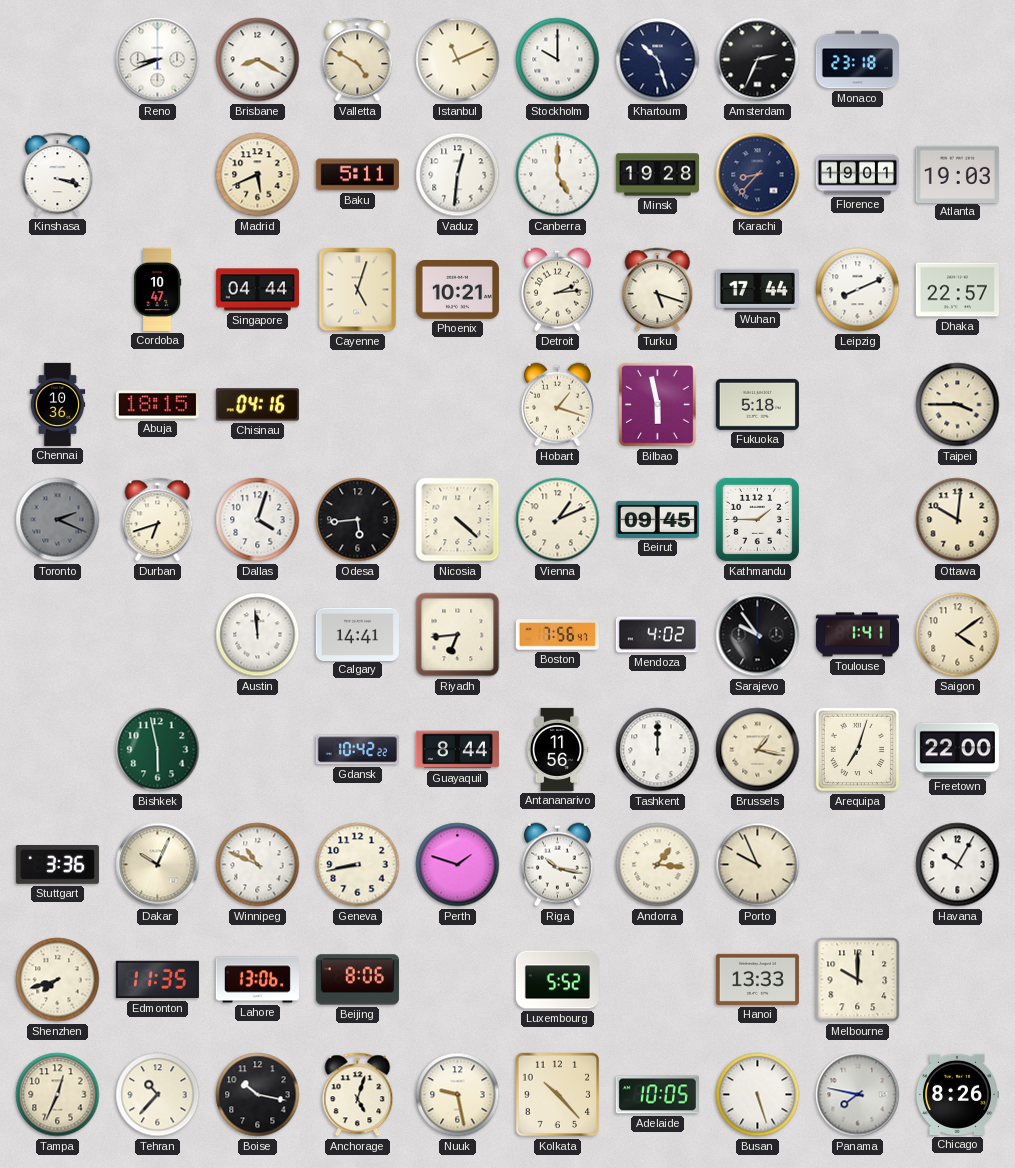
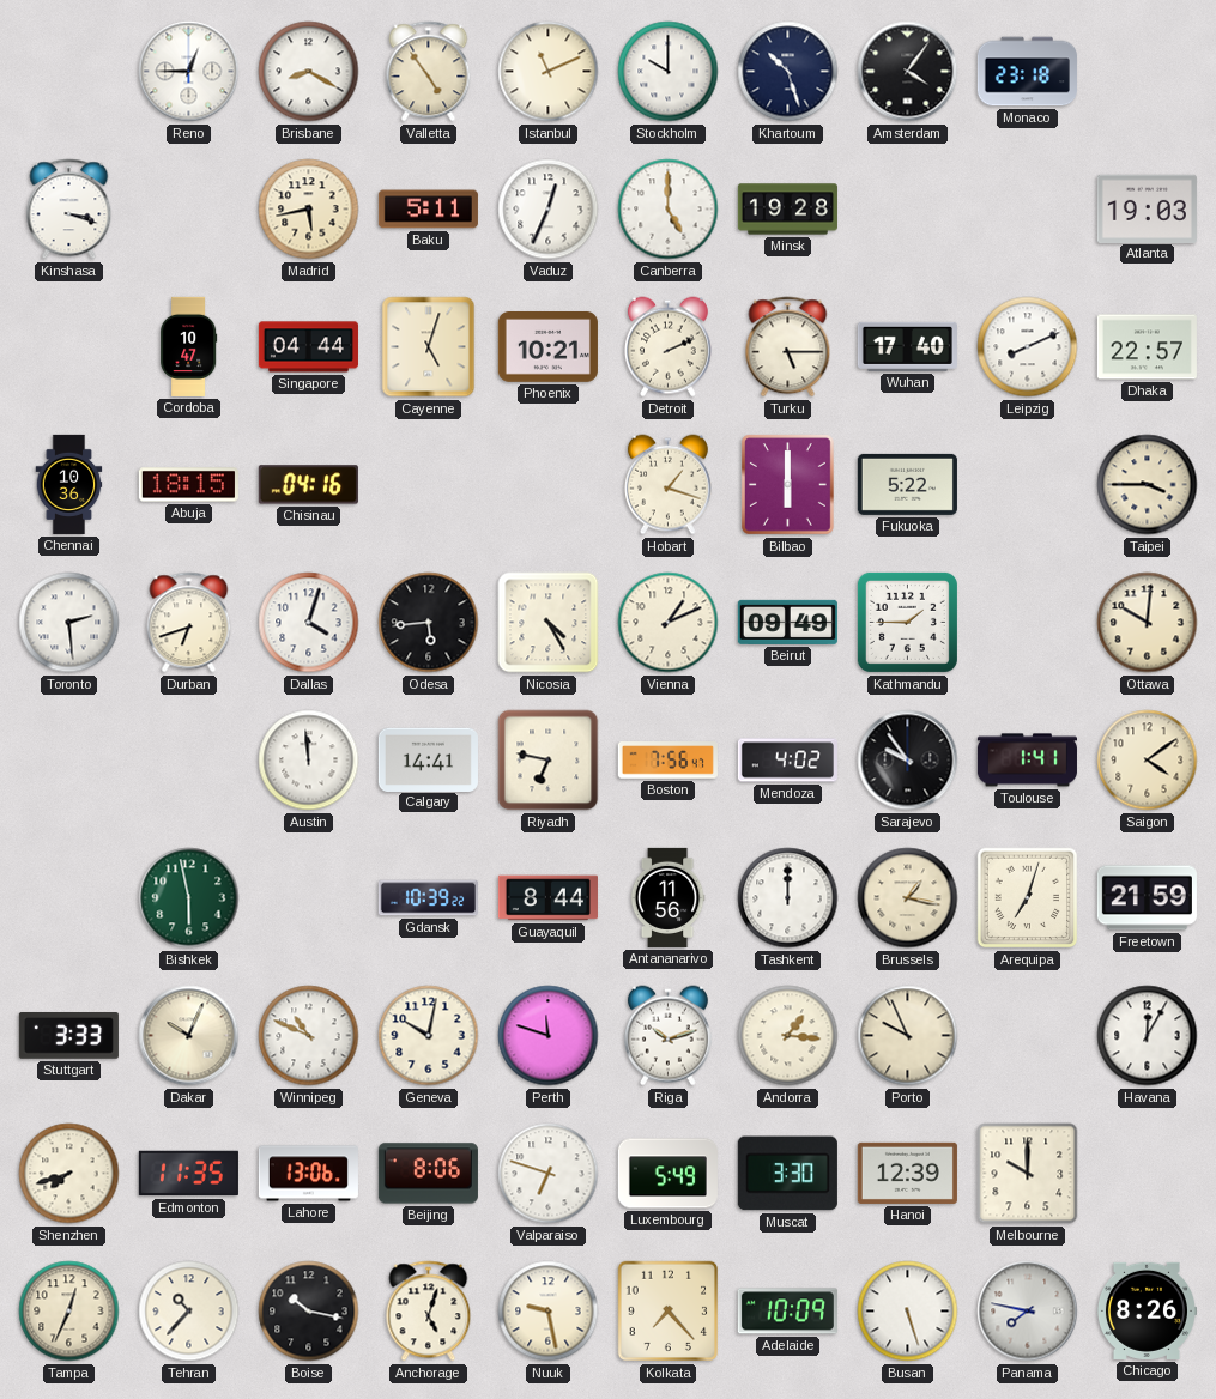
Reno: 8:41 -> 12:45 (189, 72)
Valletta: 4:50 -> 4:54 (429, 72)
Amsterdam: 2:34 -> 4:06 (908, 72)
Madrid: 5:41 -> 5:43 (309, 210)
Vaduz: 12:31 -> 12:34 (549, 210)
Karachi: 8:37 -> none (758, 175)
Florence: 19:01 -> none (857, 175)
Detroit: 2:14 -> 2:11 (667, 347)
Turku: 5:18 -> 5:15 (788, 347)
Wuhan: 17:44 -> 17:40 (907, 346)
Bilbao: 5:58 -> 6:00 (788, 485)
Fukuoka: 5:18 -> 5:22 (907, 484)
Toronto: 2:19 -> 2:29 (69, 623)
Toronto dial: grey -> white (69, 623)
Nicosia: 4:22 -> 4:25 (549, 623)
Beirut: 09:45 -> 09:49 (787, 622)
Riyadh: 6:44 -> 6:47 (549, 761)
Gdansk: 10:42 -> 10:39 (428, 898)
Freetown: 22:00 -> 21:59 (1147, 898)
Stuttgart: 3:36 -> 3:33 (68, 1036)
Geneva: 8:43 -> 10:02 (429, 1036)
Perth: 1:48 -> 11:48 (549, 1036)
Riga: 10:17 -> 10:12 (667, 1036)
Havana: 10:05 -> 12:05 (1148, 1036)
Valparaiso: none -> 6:48 (549, 1174)
Luxembourg: 5:52 -> 5:49 (667, 1174)
Muscat: none -> 3:30 (787, 1174)
Hanoi: 13:33 -> 12:39 (907, 1173)
Kolkata: 10:23 -> 7:23 (669, 1312)
Adelaide: 10:05 -> 10:09 (787, 1312)
